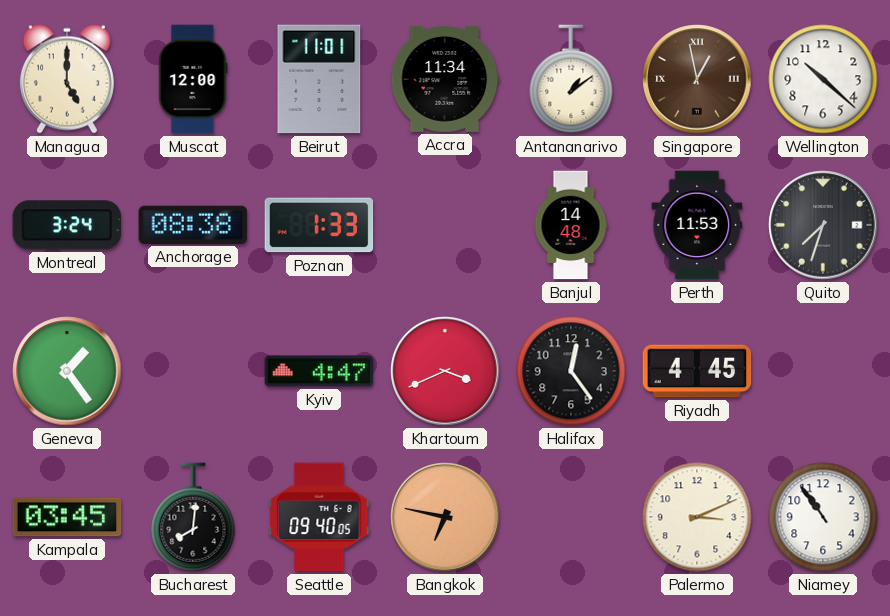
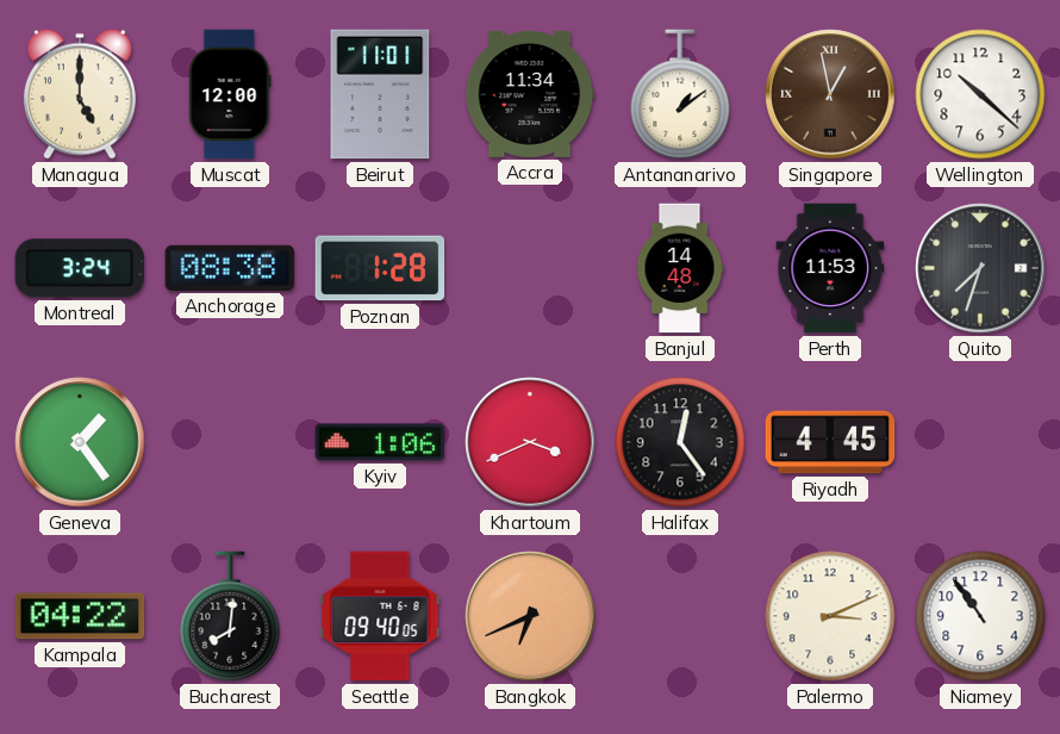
Poznan: 1:33 -> 1:28 (380, 268)
Kyiv: 4:47 -> 1:06 (380, 442)
Kampala: 03:45 -> 04:22 (80, 616)
Bangkok: 6:47 -> 6:41 (530, 616)
